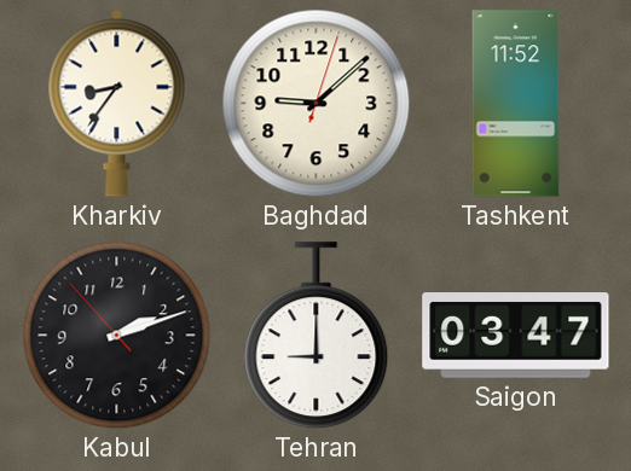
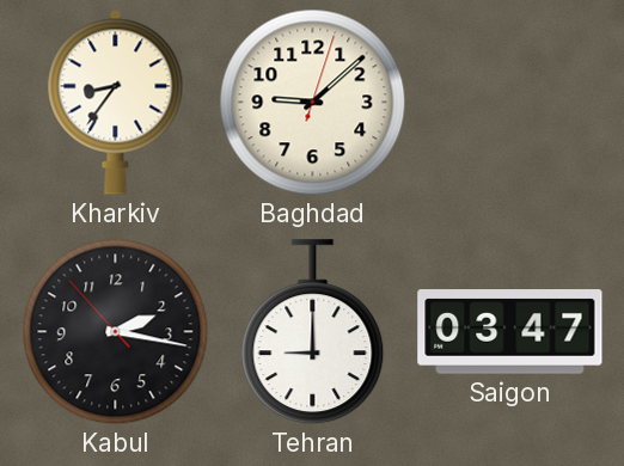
Tashkent: 11:52 -> none (516, 104)
Kabul: 2:11 -> 2:16 (116, 332)
